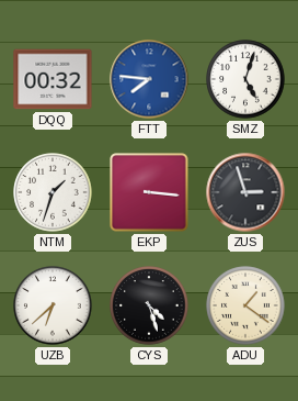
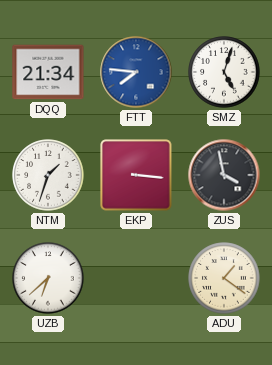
DQQ: 00:32 -> 21:34 (48, 72)
ZUS: 2:57 -> 3:58 (224, 175)
CYS: 4:27 -> none (149, 305)
